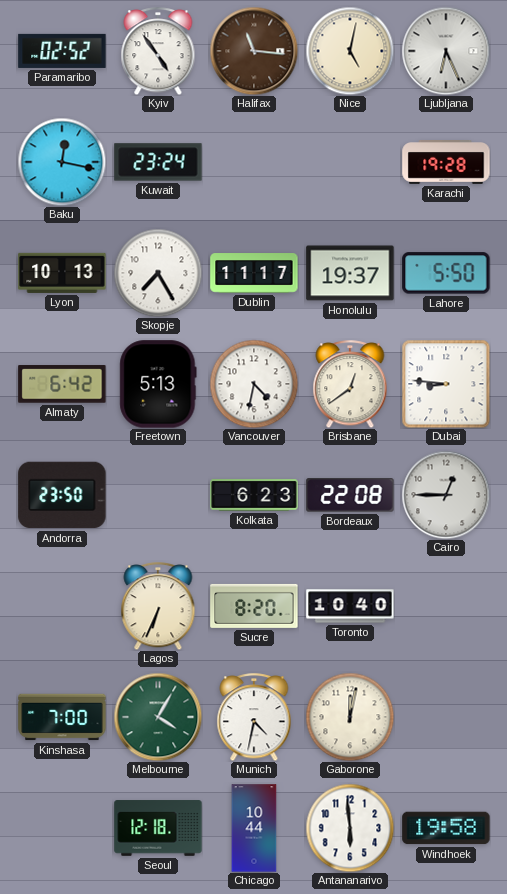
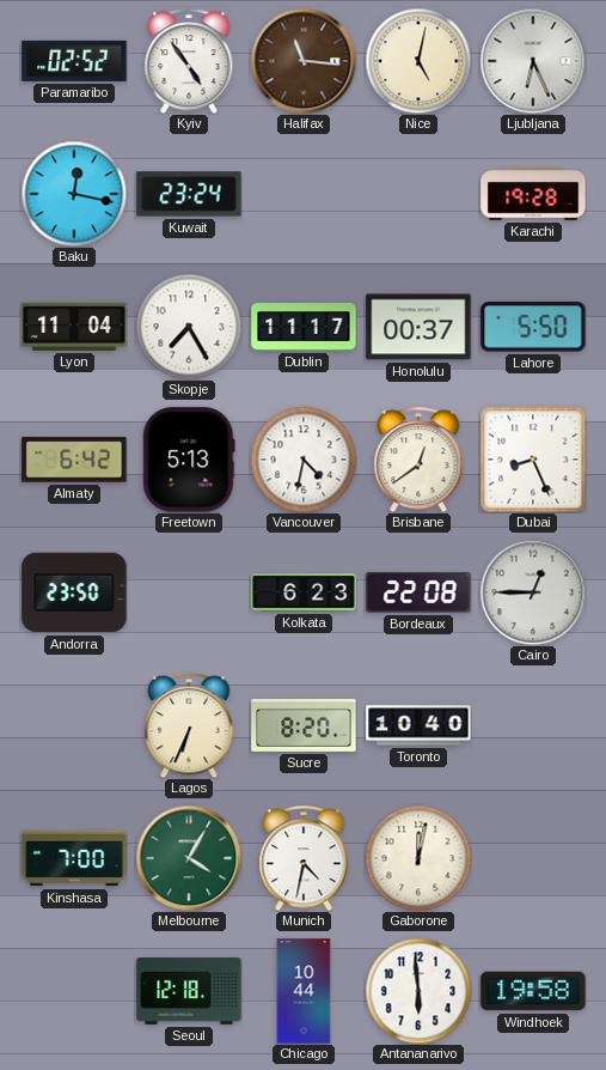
Lyon: 10:13 -> 11:04 (74, 327)
Honolulu: 19:37 -> 00:37 (418, 327)
Dubai: 8:46 -> 8:26 (533, 460)
